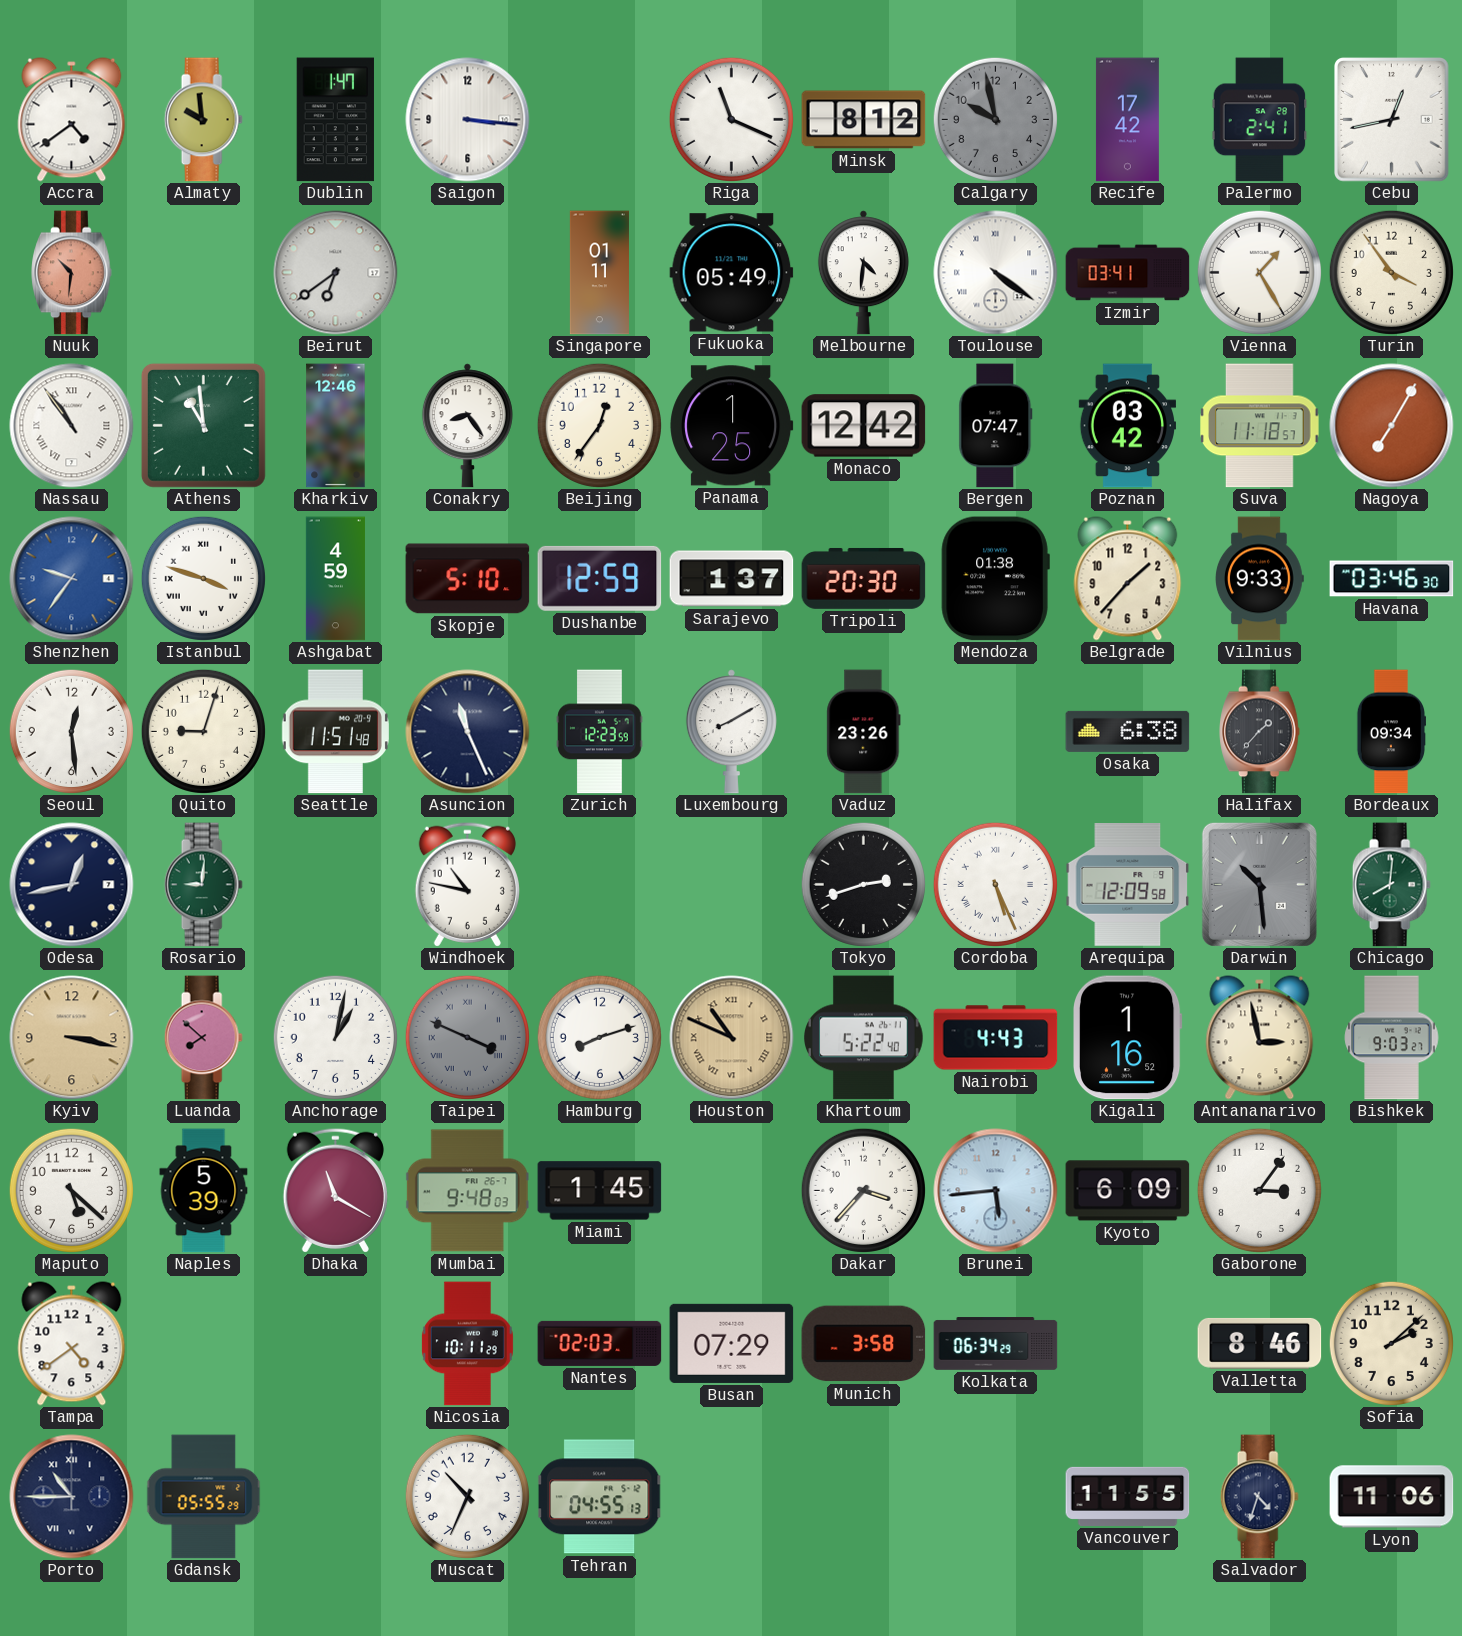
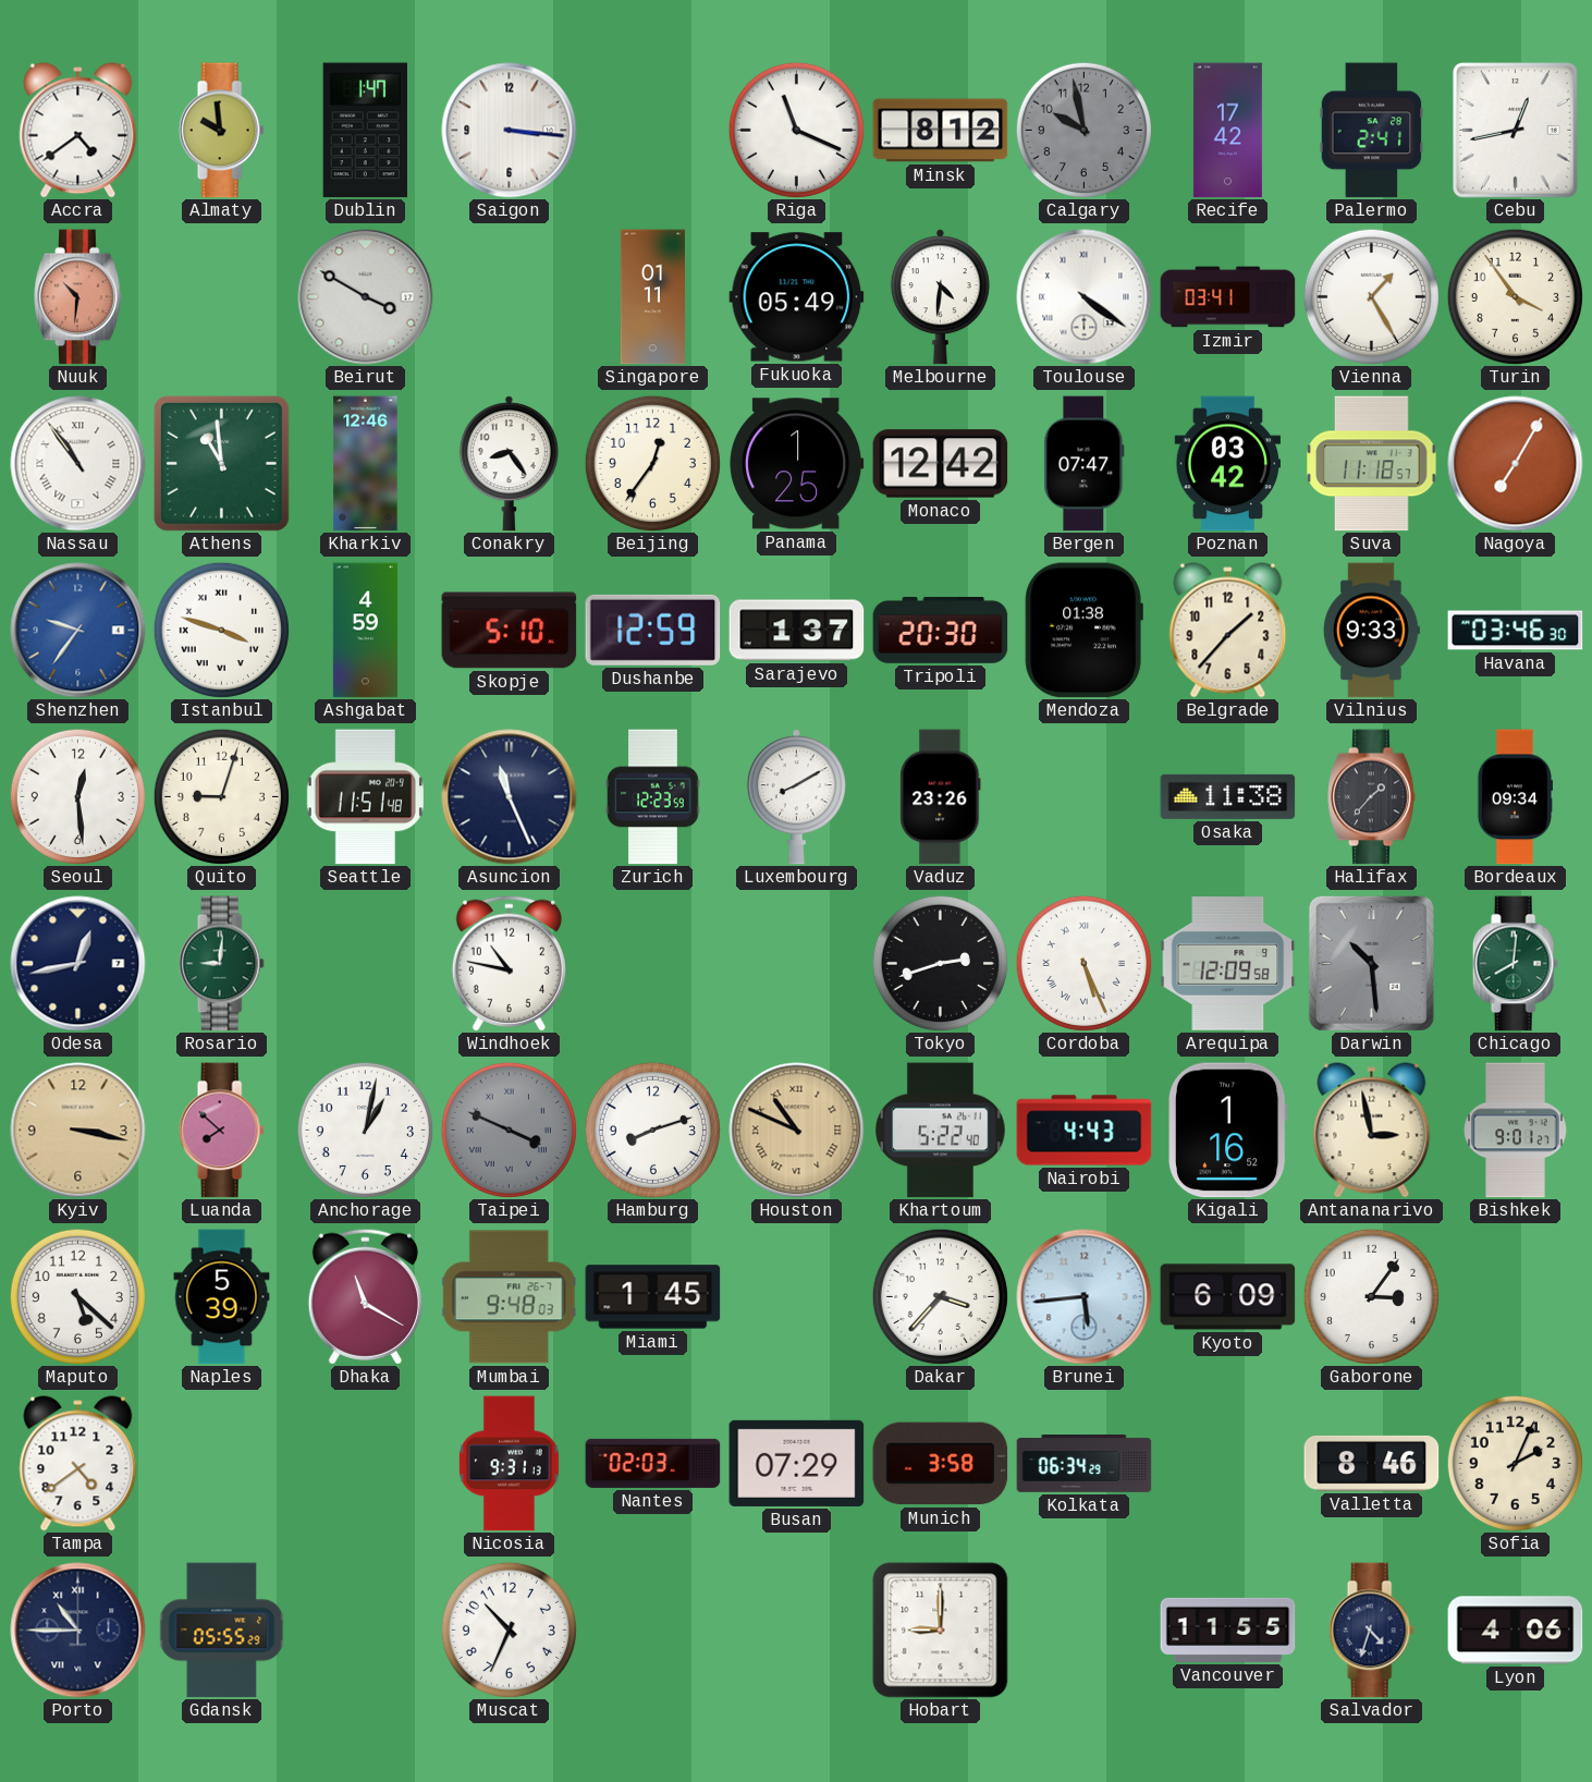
Beirut: 6:39 -> 3:50 (366, 297)
Osaka: 6:38 -> 11:38 (1228, 796)
Bishkek: 9:03 -> 9:01 (1516, 1131)
Nicosia: 10:11 -> 9:31 (509, 1464)
Sofia: 2:08 -> 2:04 (1515, 1463)
Tehran: 04:55 -> none (599, 1497)
Hobart: none -> 9:00 (941, 1631)
Lyon: 11:06 -> 4:06 (1516, 1631)
